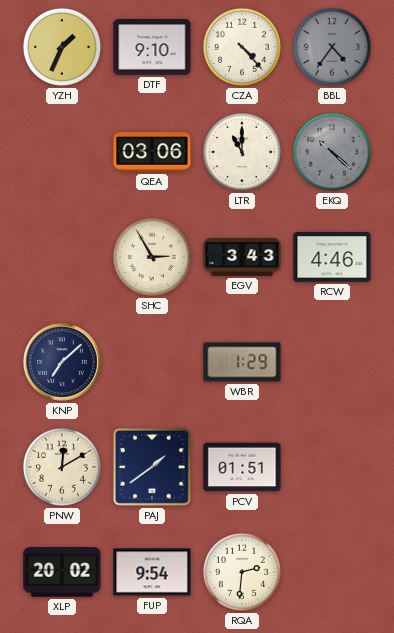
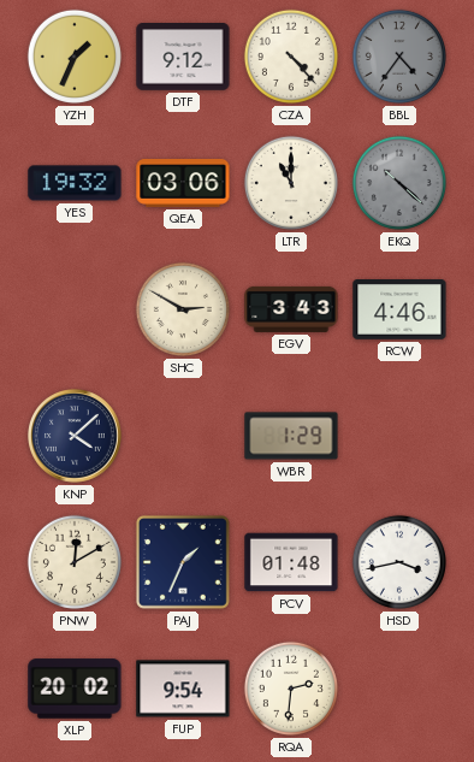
DTF: 9:10 -> 9:12 (183, 58)
YES: none -> 19:32 (75, 183)
SHC: 2:55 -> 2:50 (183, 309)
KNP: 7:08 -> 4:08 (76, 437)
PAJ: 1:39 -> 1:34 (183, 562)
PCV: 01:51 -> 01:48 (291, 562)
HSD: none -> 3:43 (399, 562)
